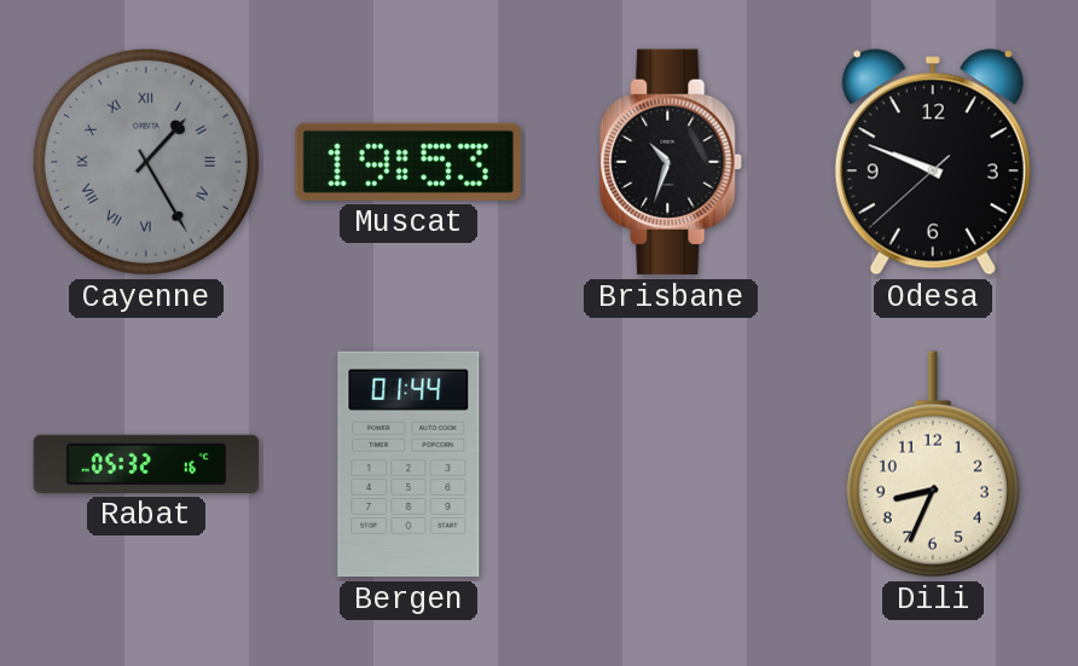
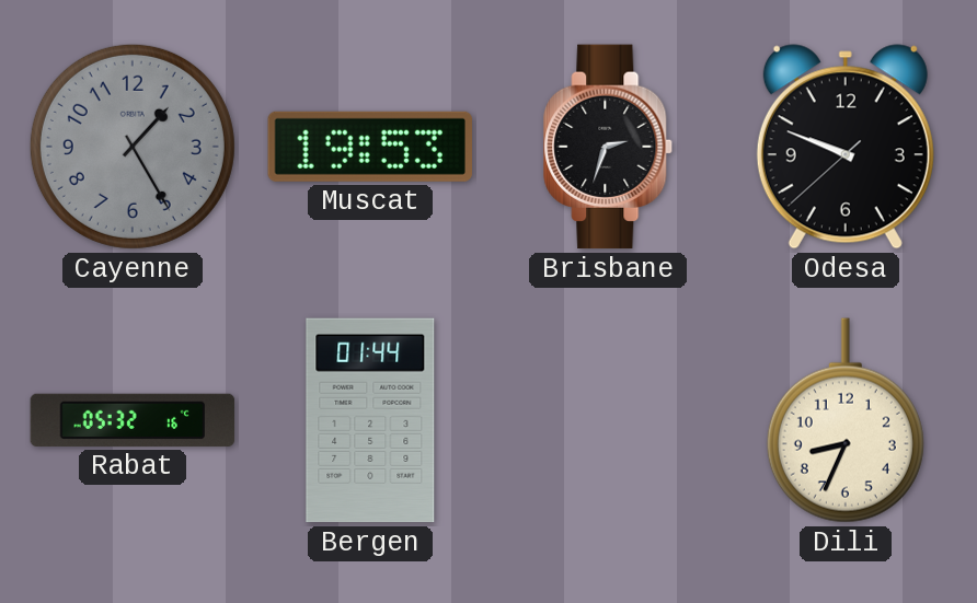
Cayenne numerals: Roman -> Arabic (133, 147)
Brisbane: 10:33 -> 2:33 (609, 147)
